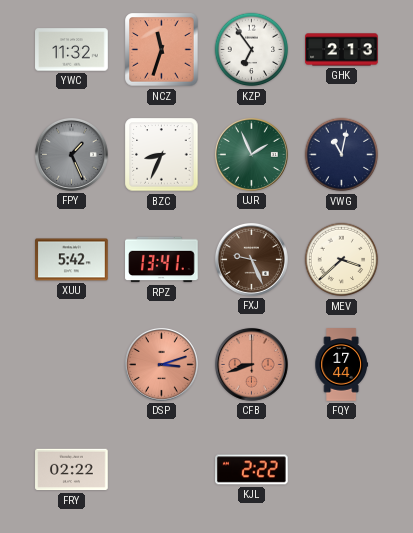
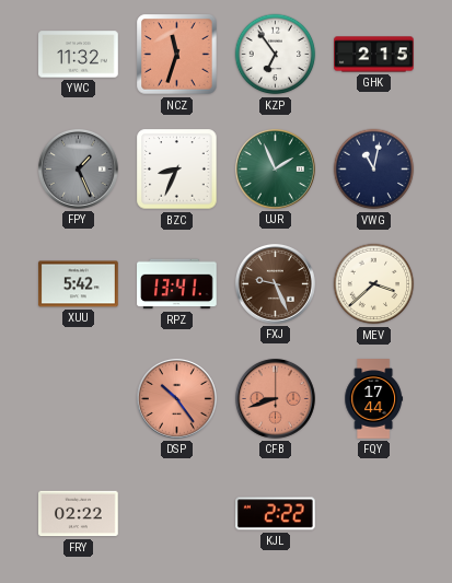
GHK: 2:13 -> 2:15 (374, 55)
DSP: 3:12 -> 10:24 (176, 398)
